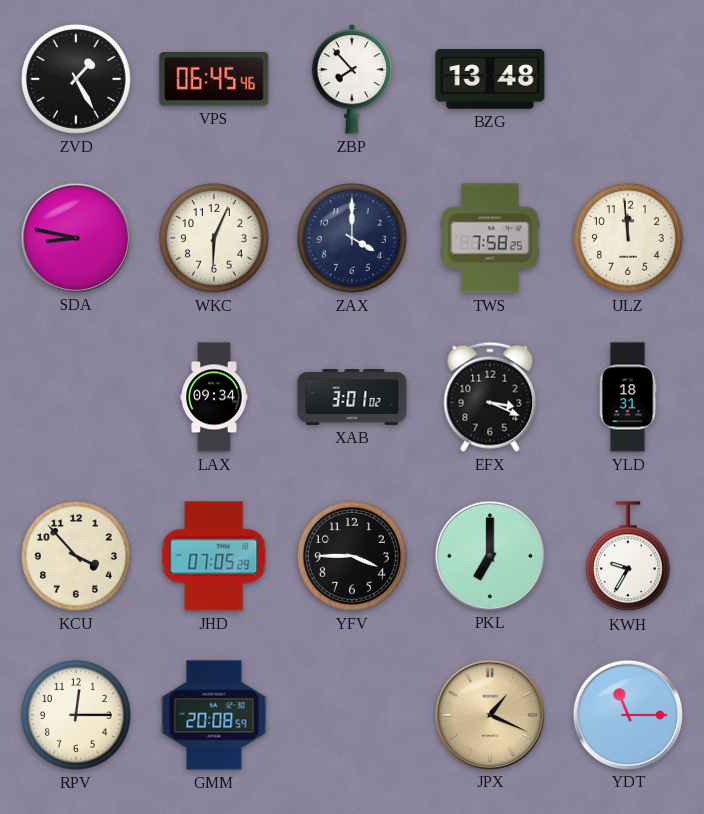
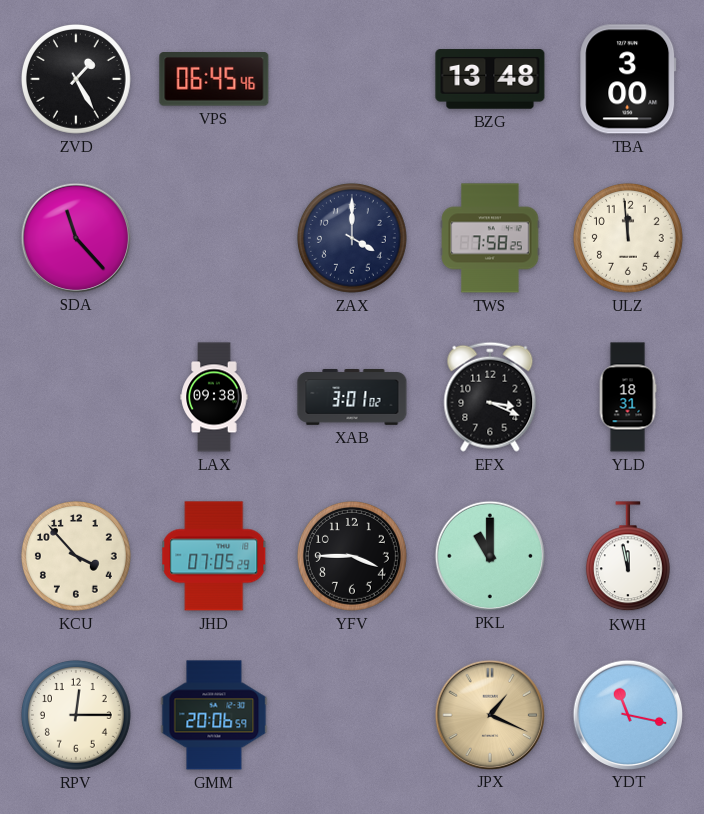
ZBP: 7:53 -> none (351, 79)
TBA: none -> 3:00 (628, 79)
SDA: 8:47 -> 11:23 (75, 237)
WKC: 6:04 -> none (214, 238)
LAX: 09:34 -> 09:38 (214, 397)
PKL: 7:00 -> 11:00 (489, 555)
KWH: 9:35 -> 11:58 (628, 557)
GMM: 20:08 -> 20:06 (214, 715)
YDT: 11:15 -> 11:17 (627, 714)
